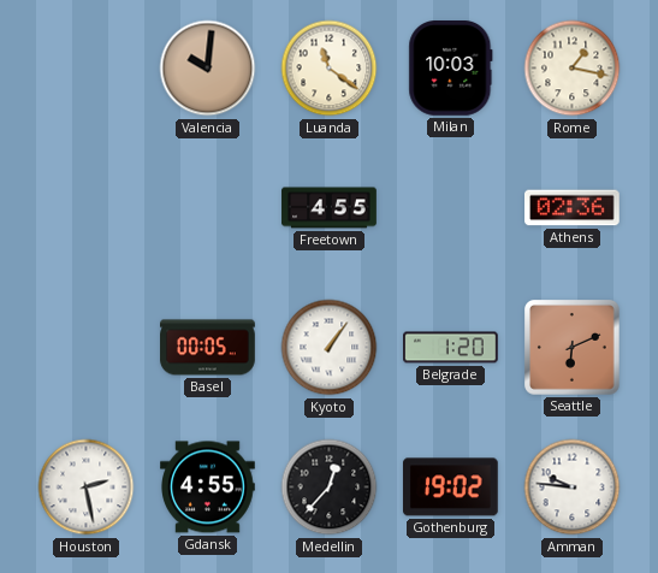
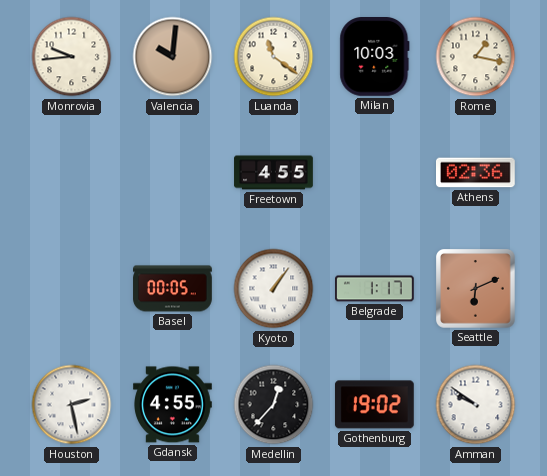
Monrovia: none -> 9:44 (72, 57)
Belgrade: 1:20 -> 1:17 (375, 289)
Amman: 9:46 -> 9:51 (476, 405)
